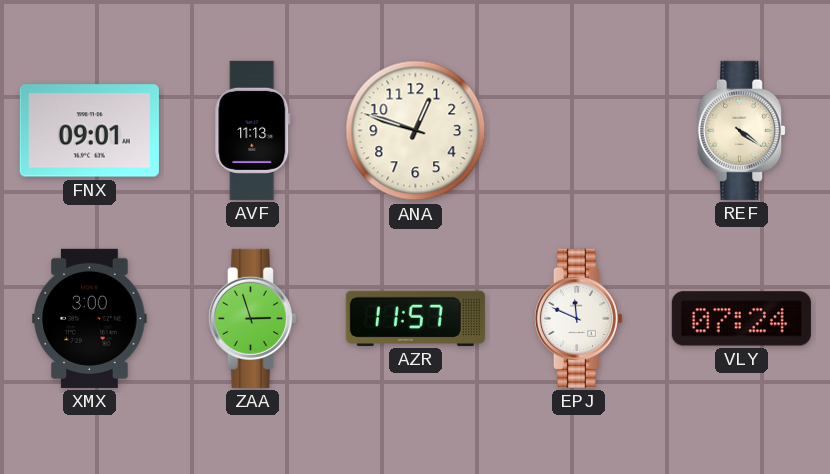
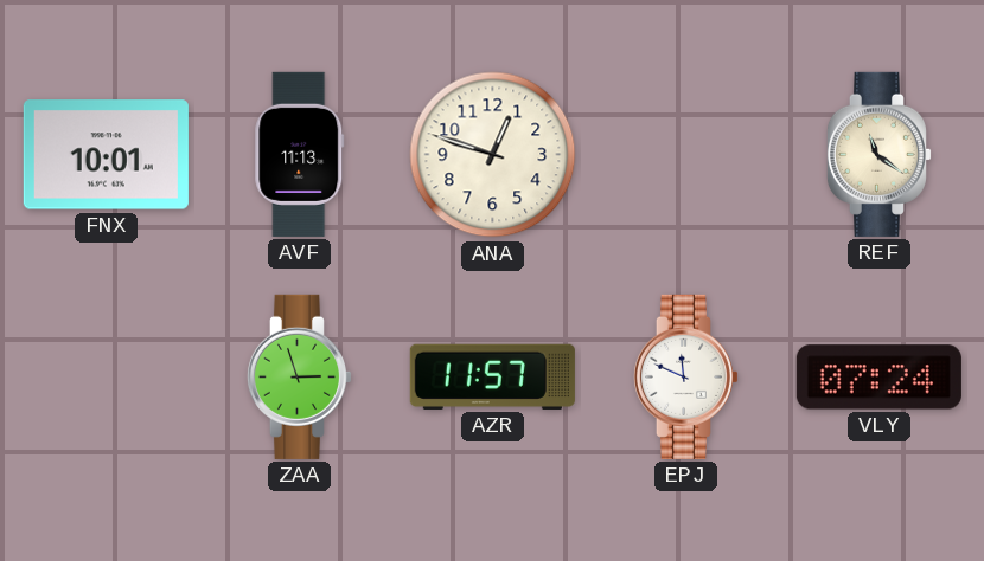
FNX: 09:01 -> 10:01 (106, 155)
REF: 4:21 -> 11:21 (878, 154)
XMX: 3:00 -> none (90, 318)
